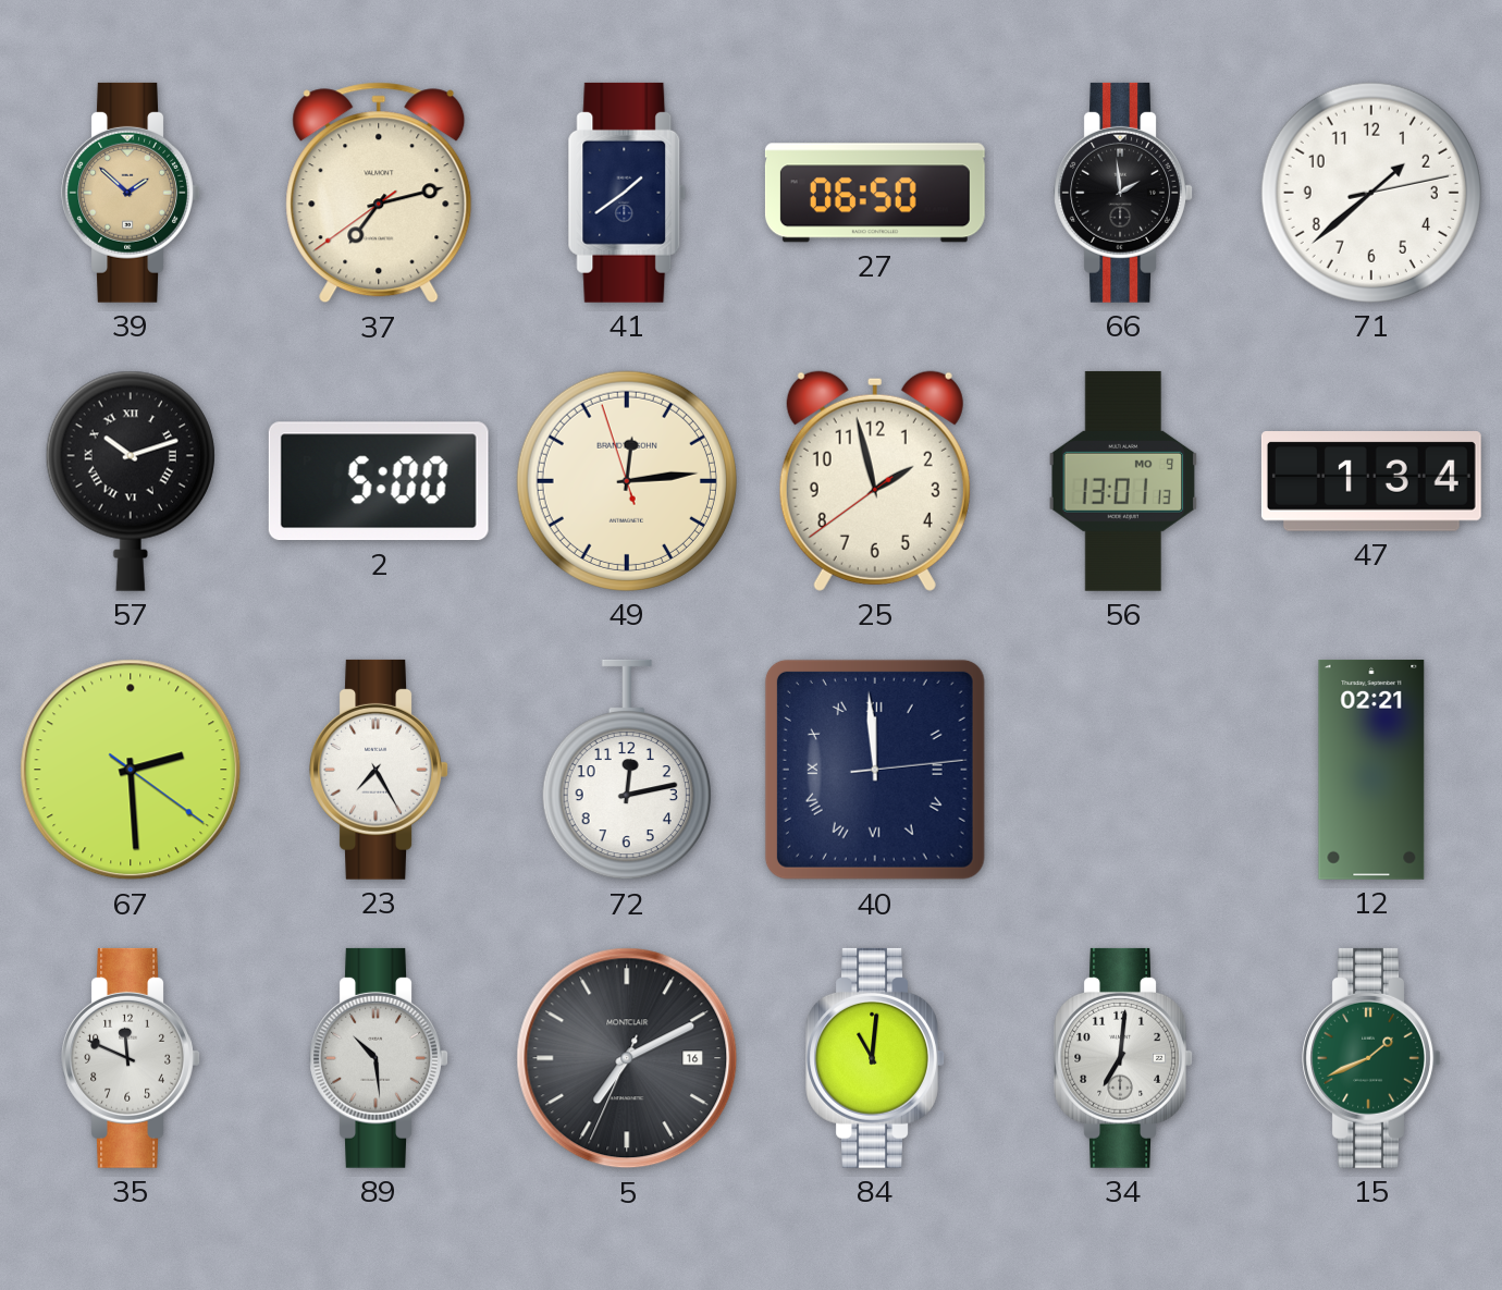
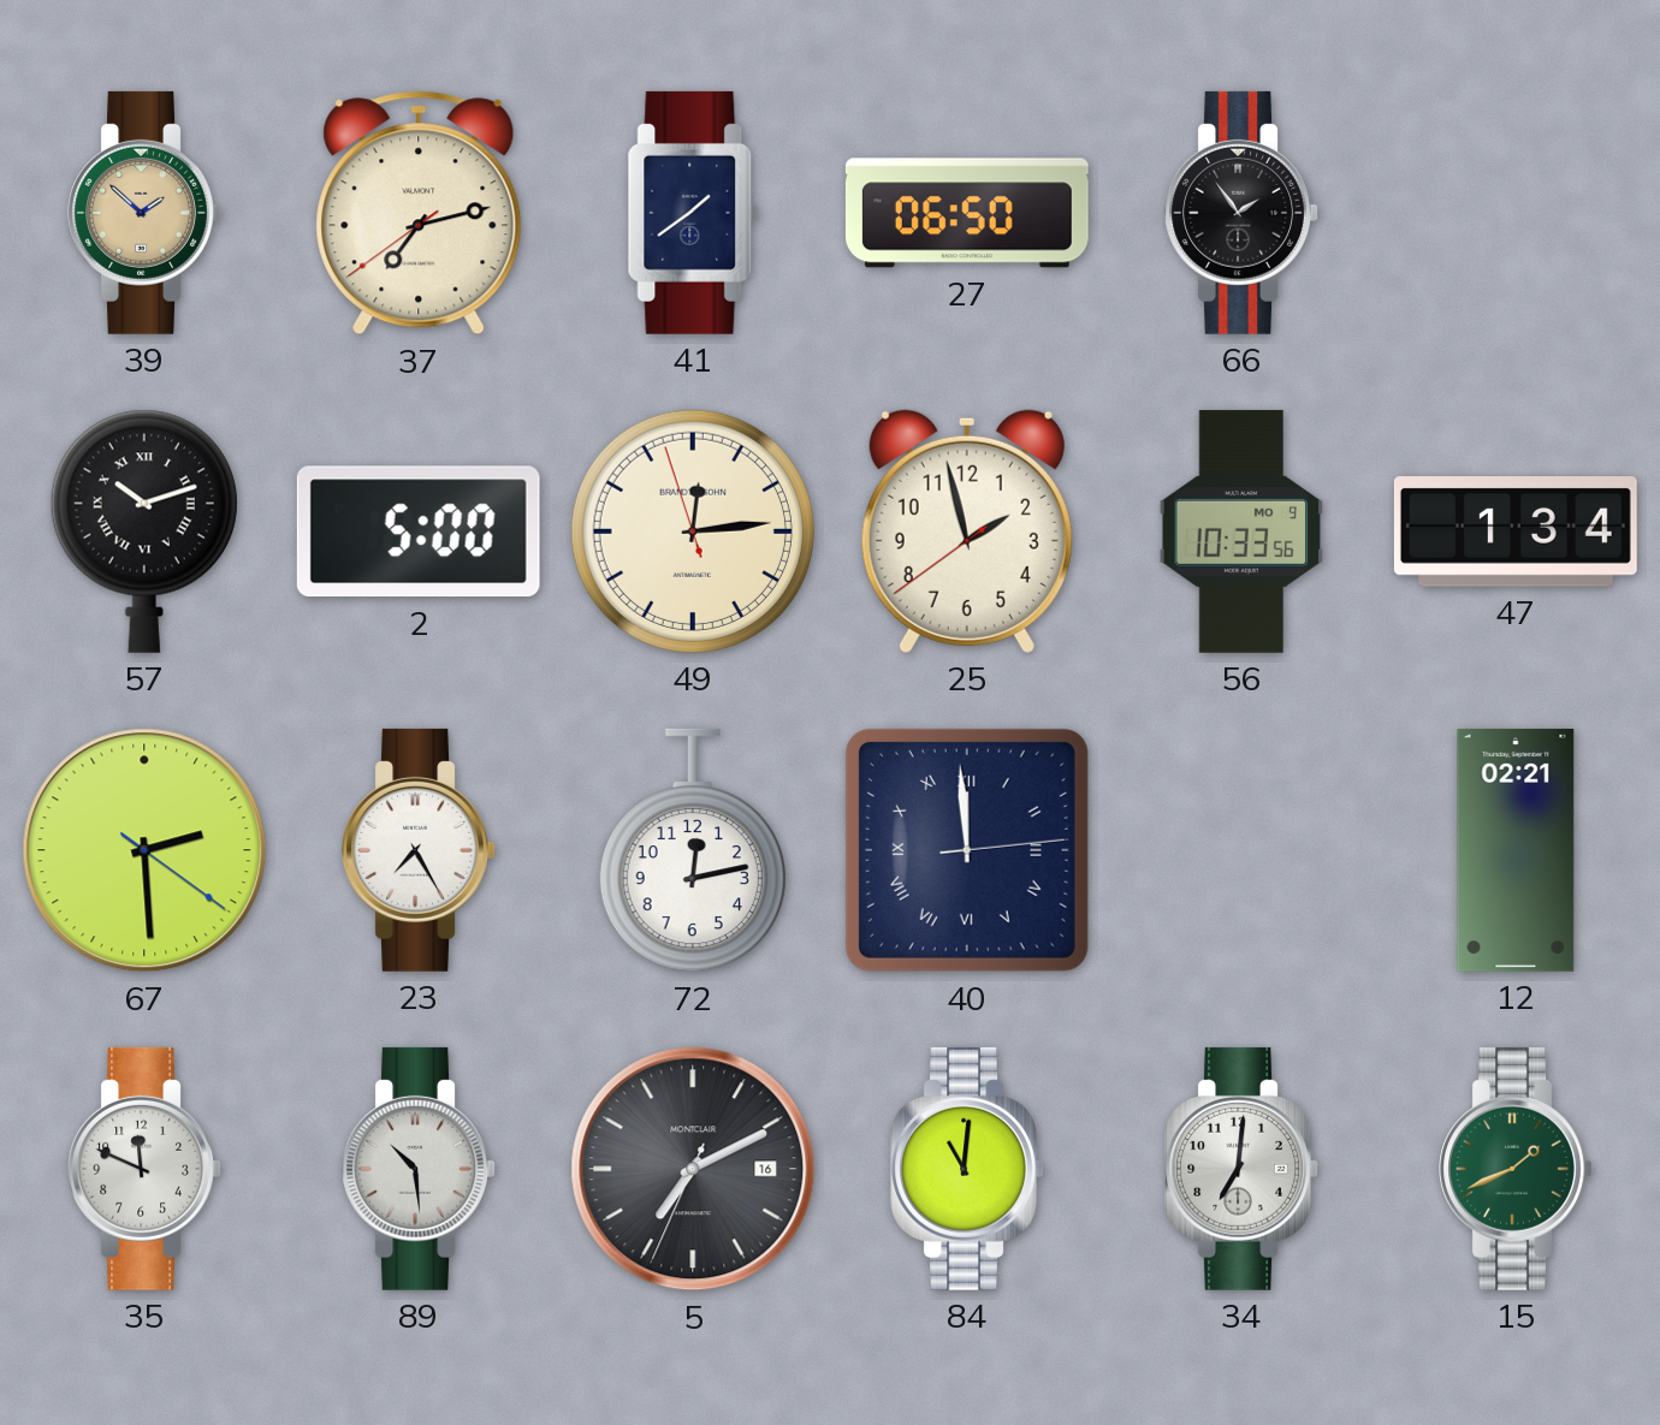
66: 1:59 -> 1:54 (1241, 213)
71: 1:38 -> none (1371, 193)
56: 13:01 -> 10:33 (1241, 532)
